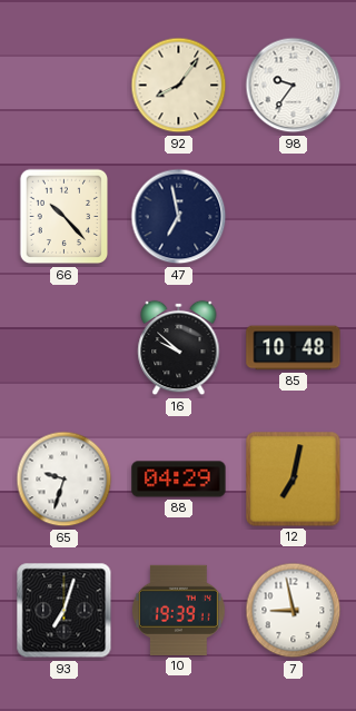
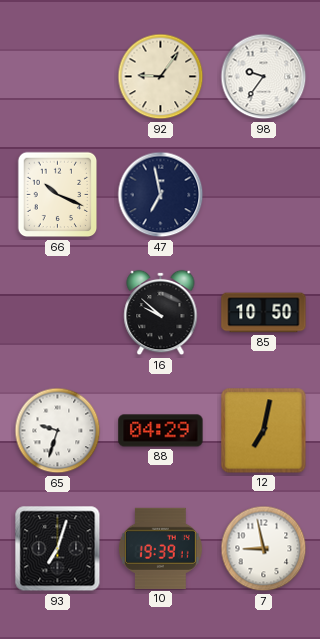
92: 8:06 -> 9:06 (161, 77)
66: 10:23 -> 10:19 (58, 195)
85: 10:48 -> 10:50 (264, 313)
